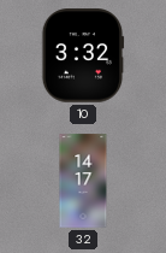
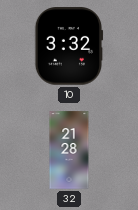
32: 14:17 -> 21:28 (69, 150)
